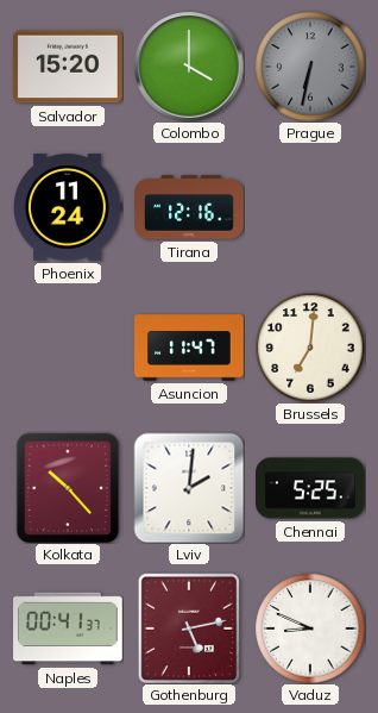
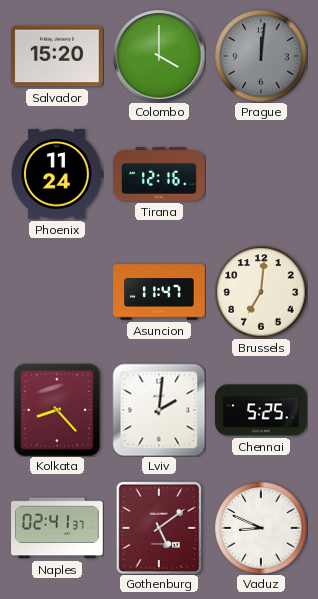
Prague: 6:32 -> 12:01 (261, 56)
Kolkata: 10:23 -> 8:23 (57, 410)
Naples: 00:41 -> 02:41 (58, 528)
Gothenburg: 5:13 -> 5:09 (158, 528)
